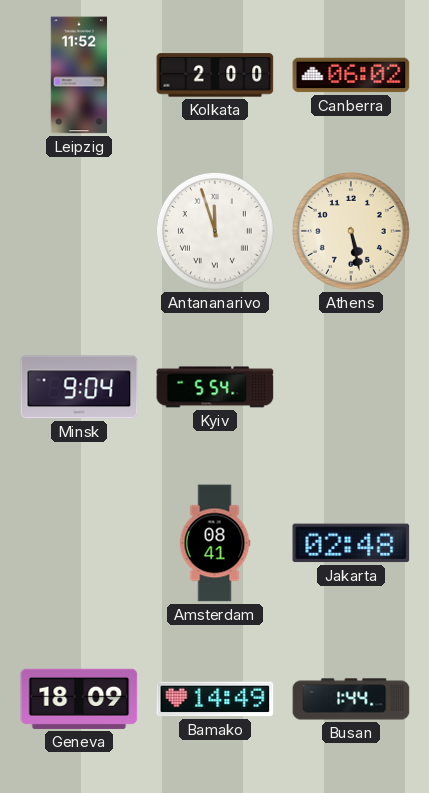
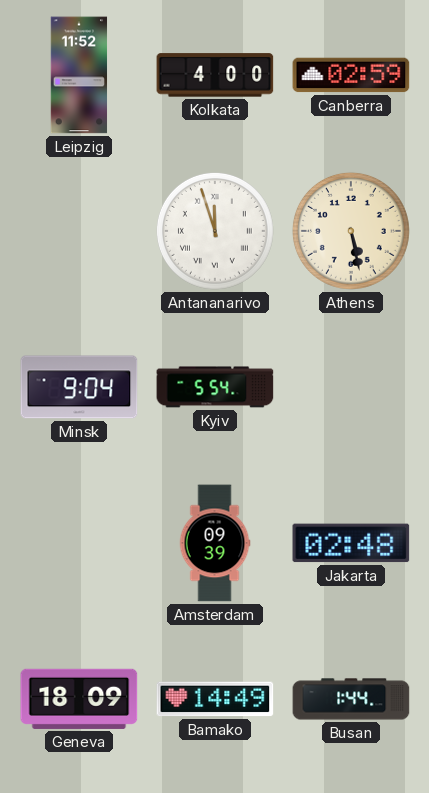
Kolkata: 2:00 -> 4:00 (215, 75)
Canberra: 06:02 -> 02:59 (351, 75)
Amsterdam: 08:41 -> 09:39 (215, 543)
